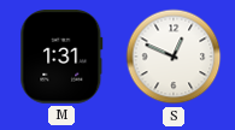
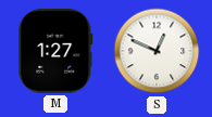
M: 1:31 -> 1:27 (55, 51)
